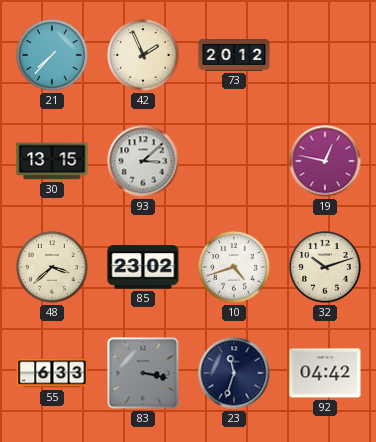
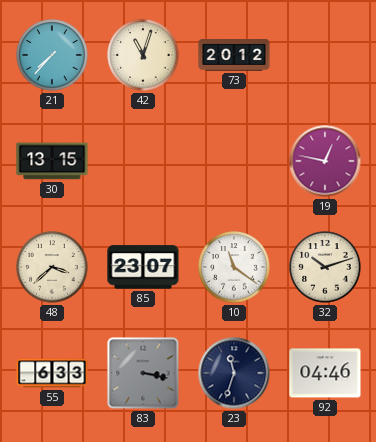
42: 1:56 -> 11:03 (143, 55)
93: 3:08 -> none (143, 161)
85: 23:02 -> 23:07 (143, 267)
10: 4:42 -> 11:21 (234, 267)
92: 04:42 -> 04:46 (325, 373)
